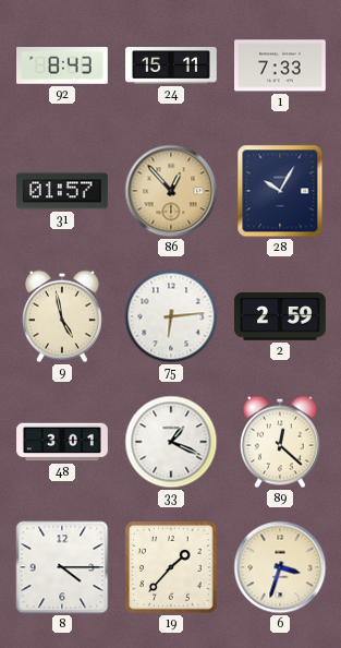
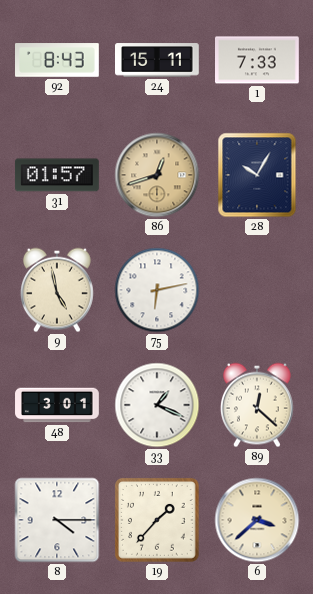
86: 12:53 -> 12:42 (157, 175)
75: 6:14 -> 6:13 (157, 290)
2: 2:59 -> none (281, 316)
6: 3:33 -> 3:38 (257, 520)
